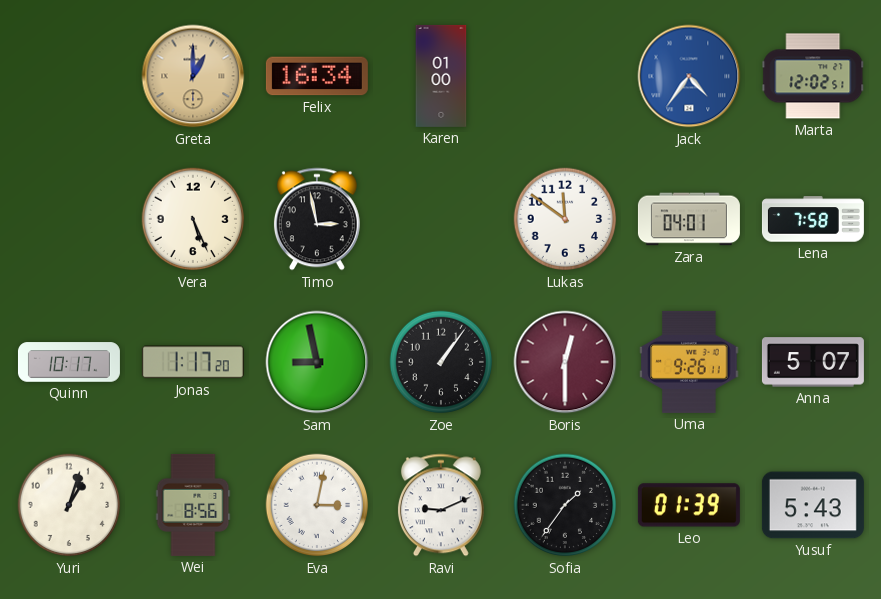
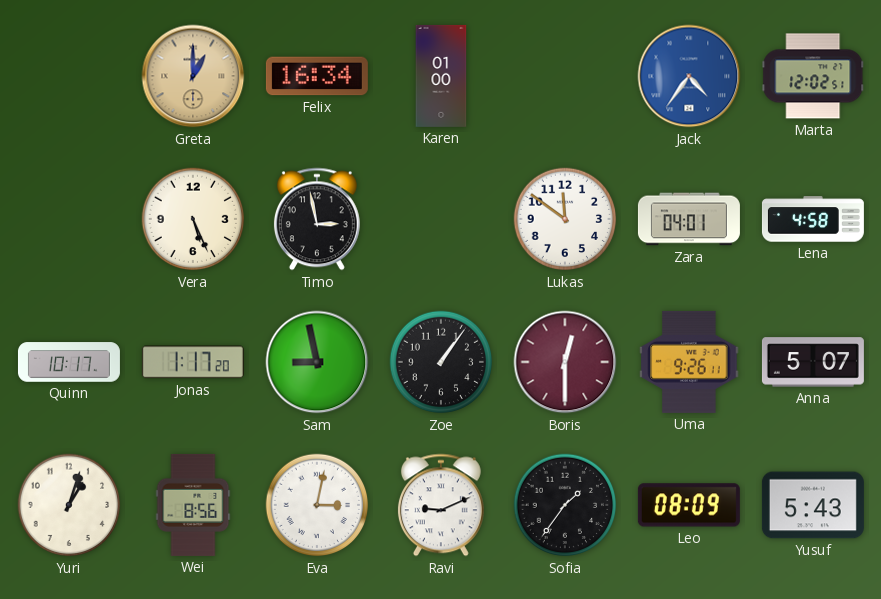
Lena: 7:58 -> 4:58 (813, 219)
Leo: 01:39 -> 08:09 (689, 505)
